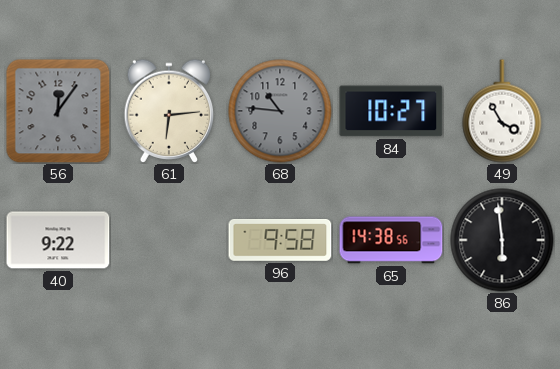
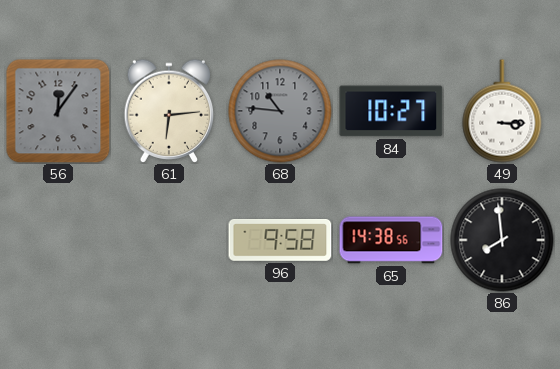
49: 3:55 -> 3:15 (502, 111)
40: 9:22 -> none (58, 240)
86: 5:59 -> 7:59 (502, 240)
